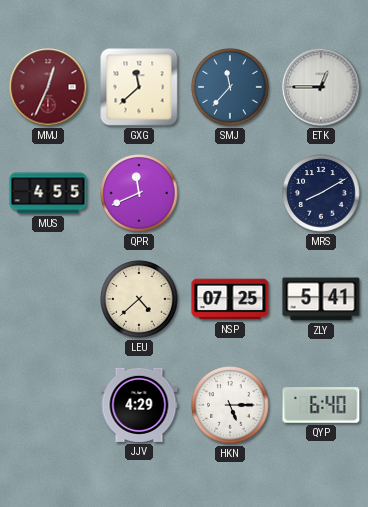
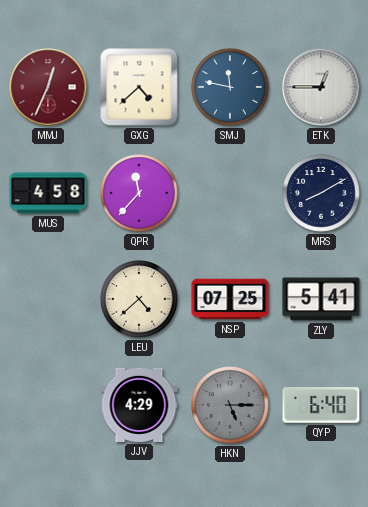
GXG: 11:38 -> 4:38 (139, 87)
SMJ: 11:37 -> 11:47 (230, 87)
MUS: 4:55 -> 4:58 (48, 193)
QPR: 11:41 -> 11:37 (139, 193)
HKN dial: white -> grey (230, 405)
